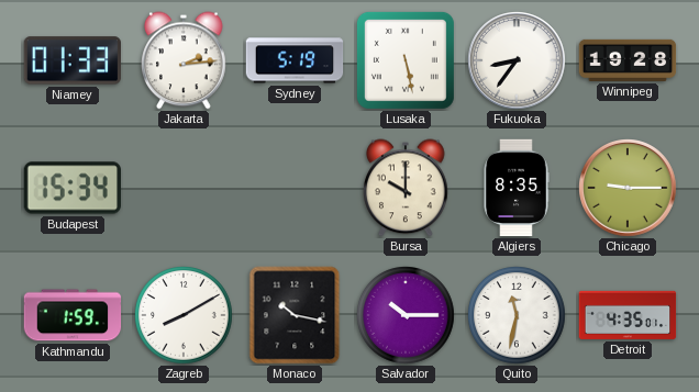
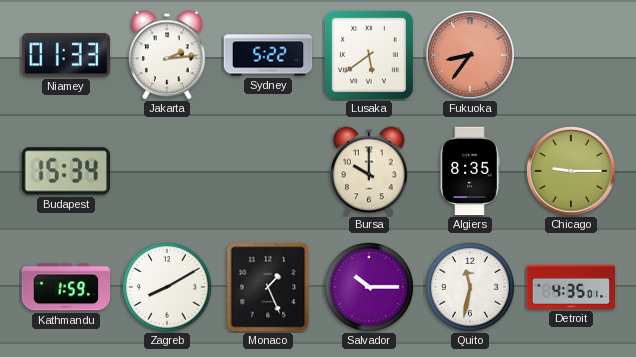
Sydney: 5:19 -> 5:22 (268, 55)
Lusaka: 5:28 -> 5:39 (369, 55)
Fukuoka dial: white -> salmon (470, 55)
Winnipeg: 19:28 -> none (628, 60)
Monaco: 10:17 -> 1:26 (268, 287)
